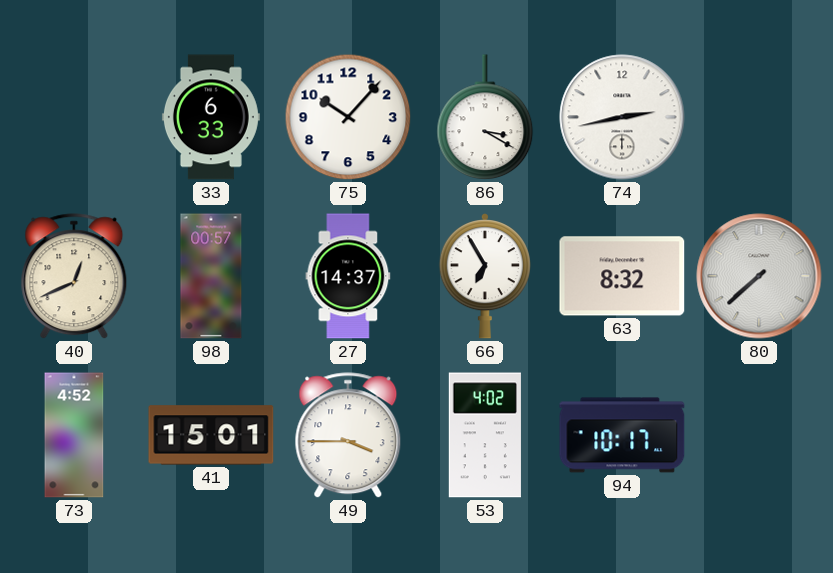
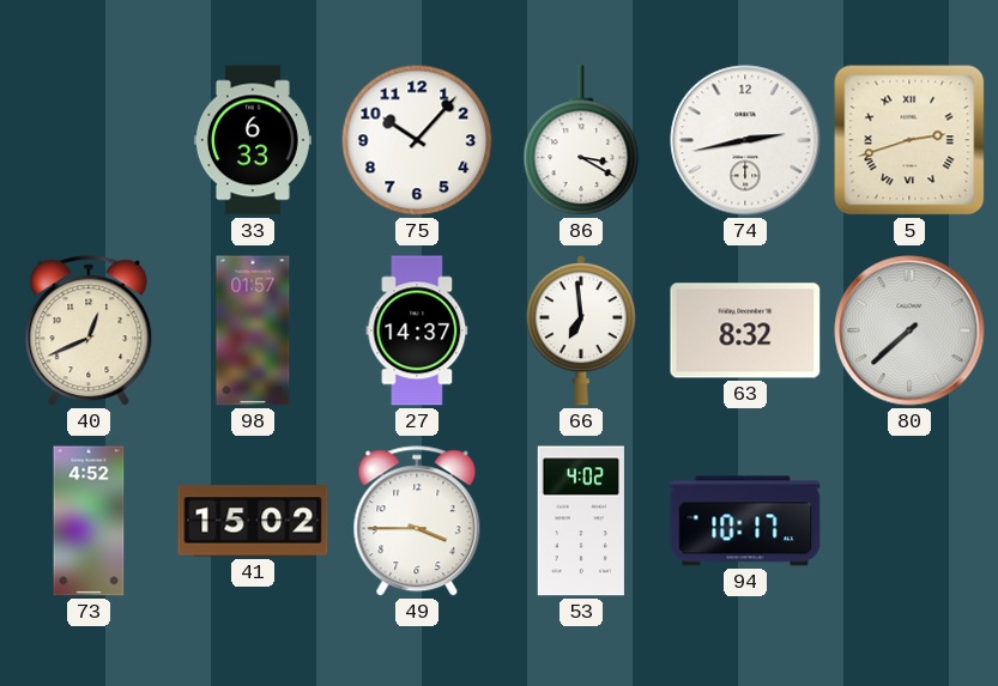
5: none -> 2:42 (909, 140)
98: 00:57 -> 01:57 (253, 330)
66: 6:55 -> 6:59 (581, 330)
41: 15:01 -> 15:02 (253, 521)
